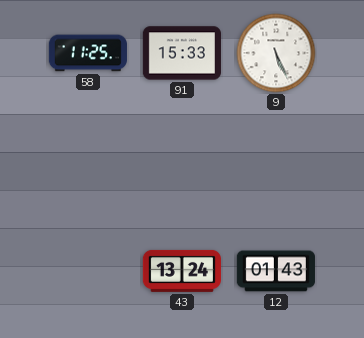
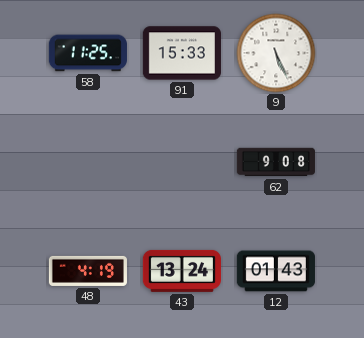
62: none -> 9:08 (276, 162)
48: none -> 4:19 (88, 271)
